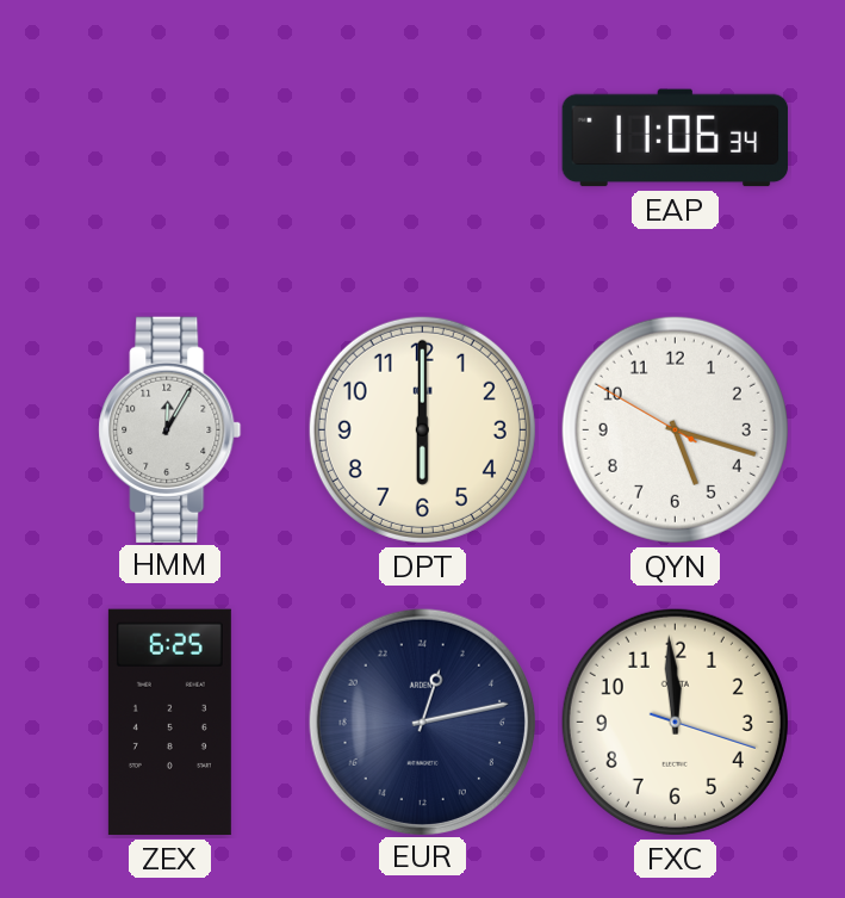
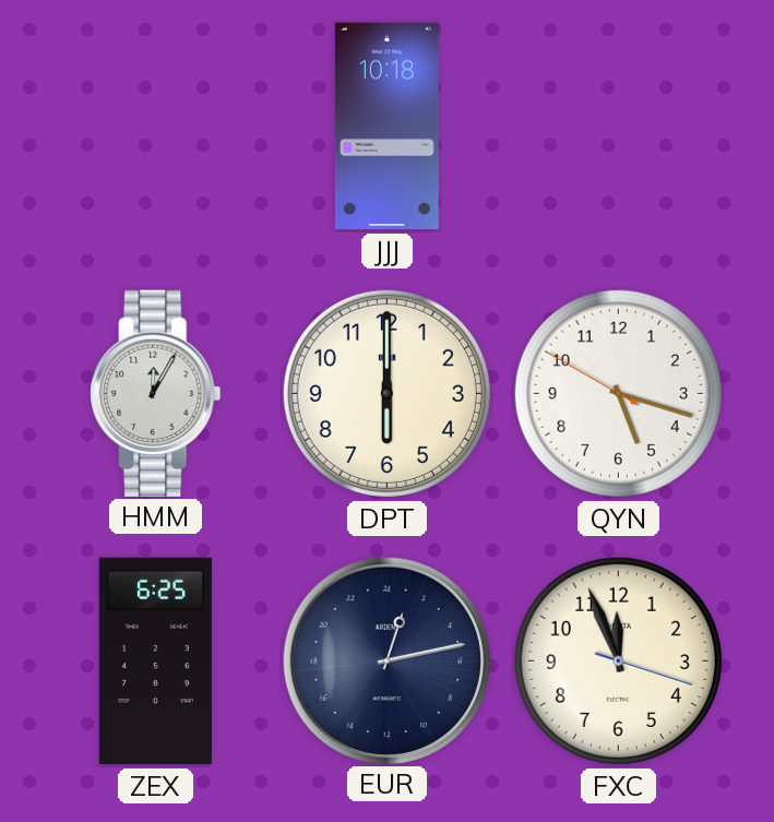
JJJ: none -> 10:18 (386, 127)
EAP: 11:06 -> none (676, 138)
FXC: 11:59 -> 11:56 (618, 660)
